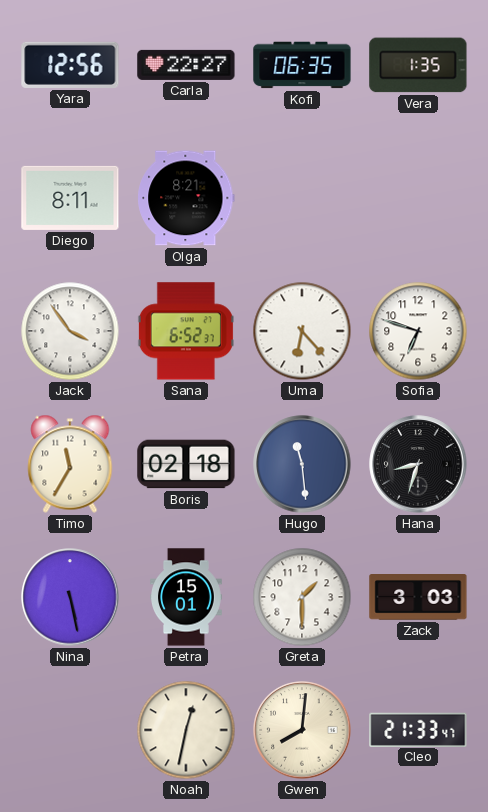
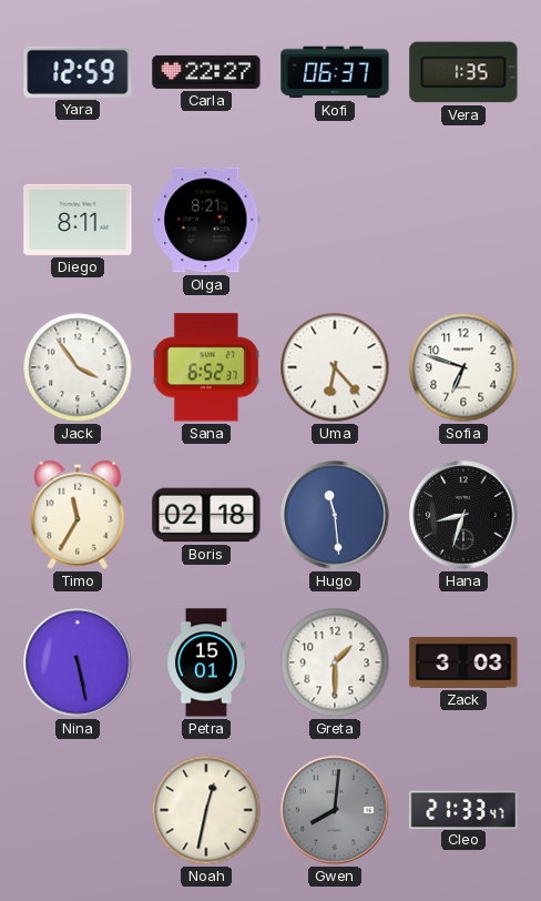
Yara: 12:56 -> 12:59 (78, 72)
Kofi: 06:35 -> 06:37 (335, 72)
Gwen dial: cream -> grey (335, 810)
